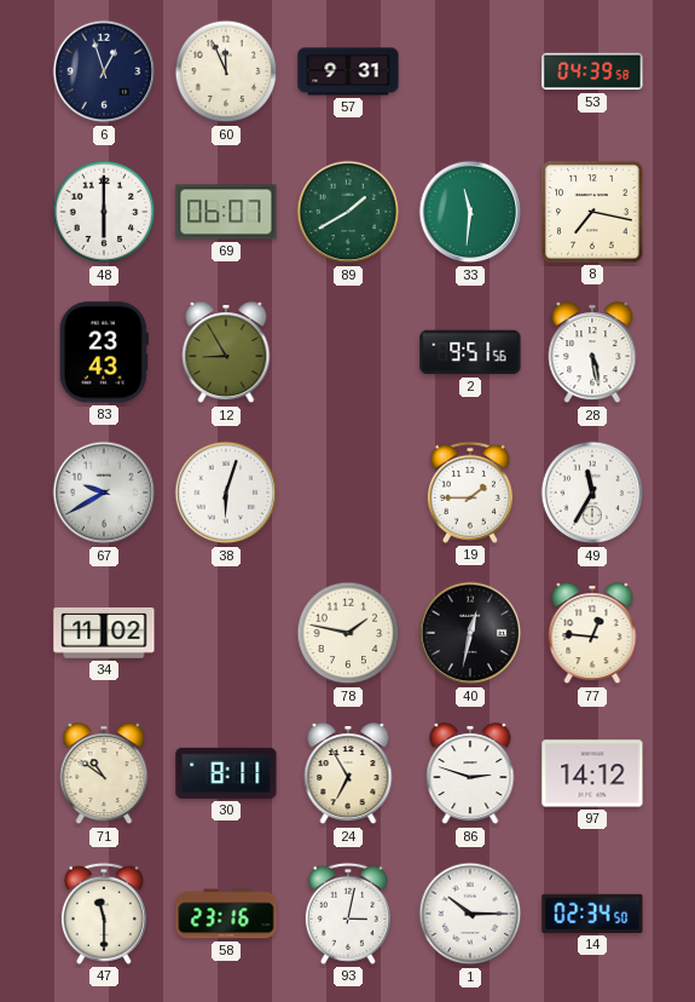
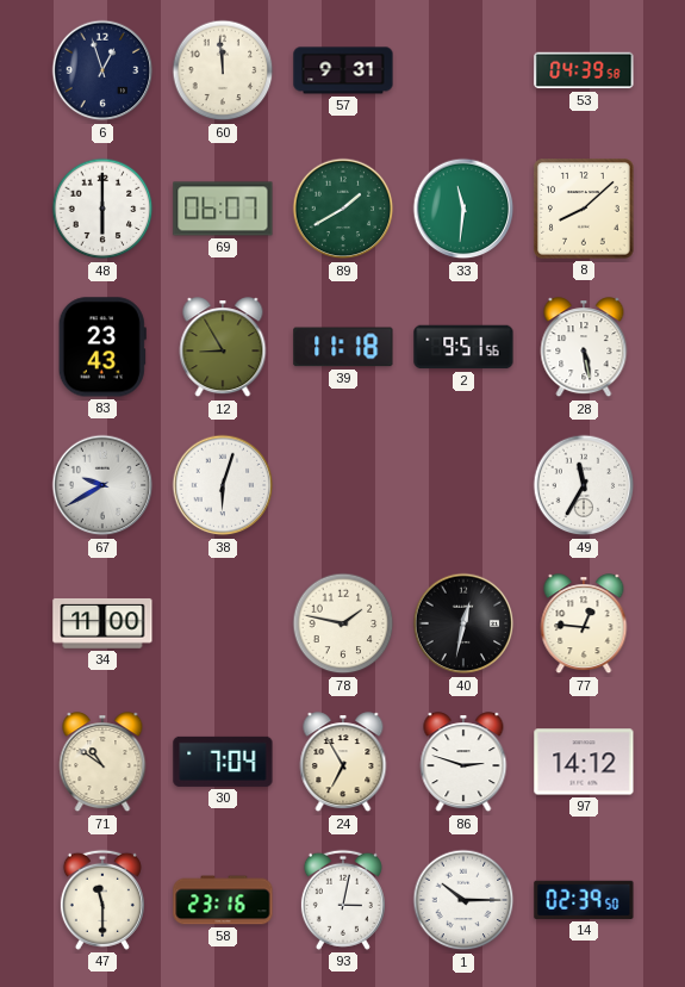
60: 11:56 -> 11:59 (223, 70)
8: 7:17 -> 8:08 (584, 209)
39: none -> 11:18 (343, 347)
19: 1:45 -> none (470, 493)
34: 11:02 -> 11:00 (102, 623)
30: 8:11 -> 7:04 (223, 762)
14: 02:34 -> 02:39 (584, 900)
